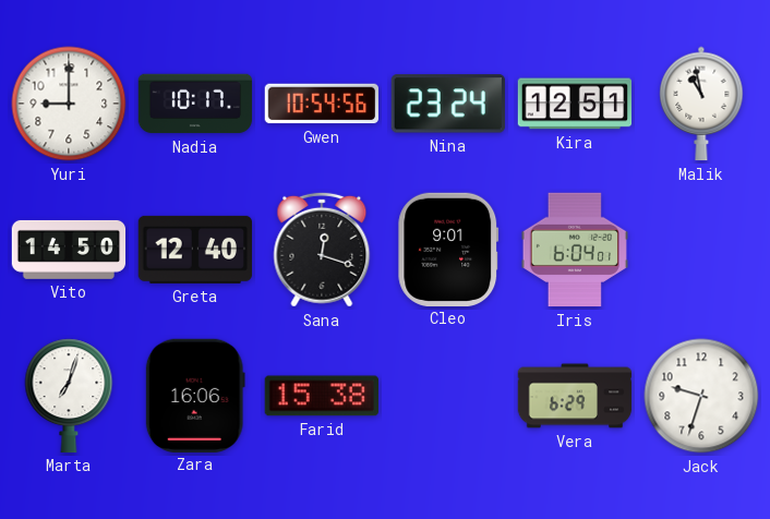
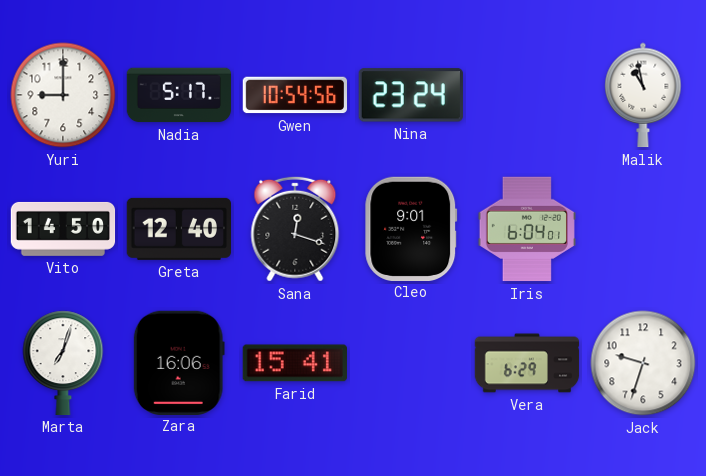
Nadia: 10:17 -> 5:17 (179, 95)
Kira: 12:51 -> none (575, 104)
Farid: 15:38 -> 15:41 (295, 363)
